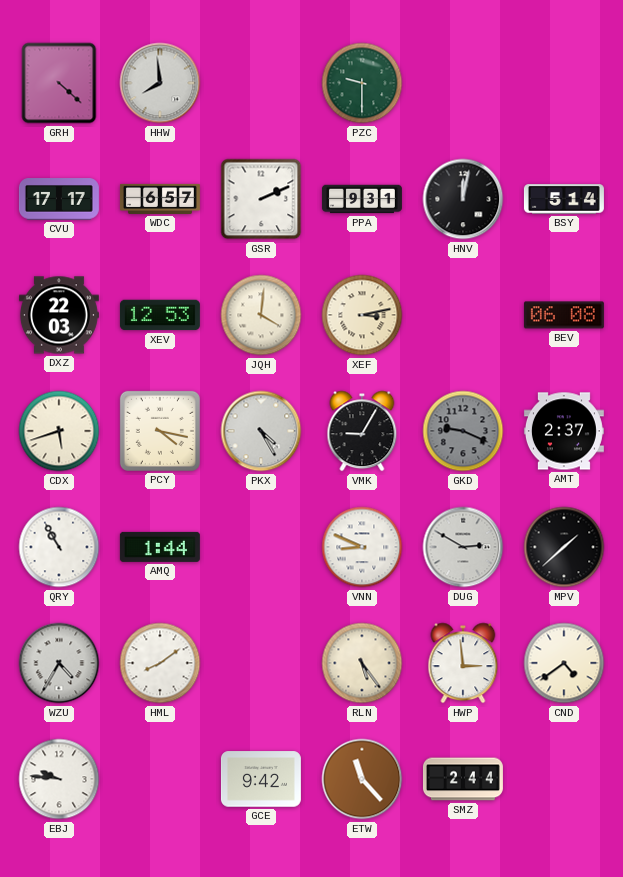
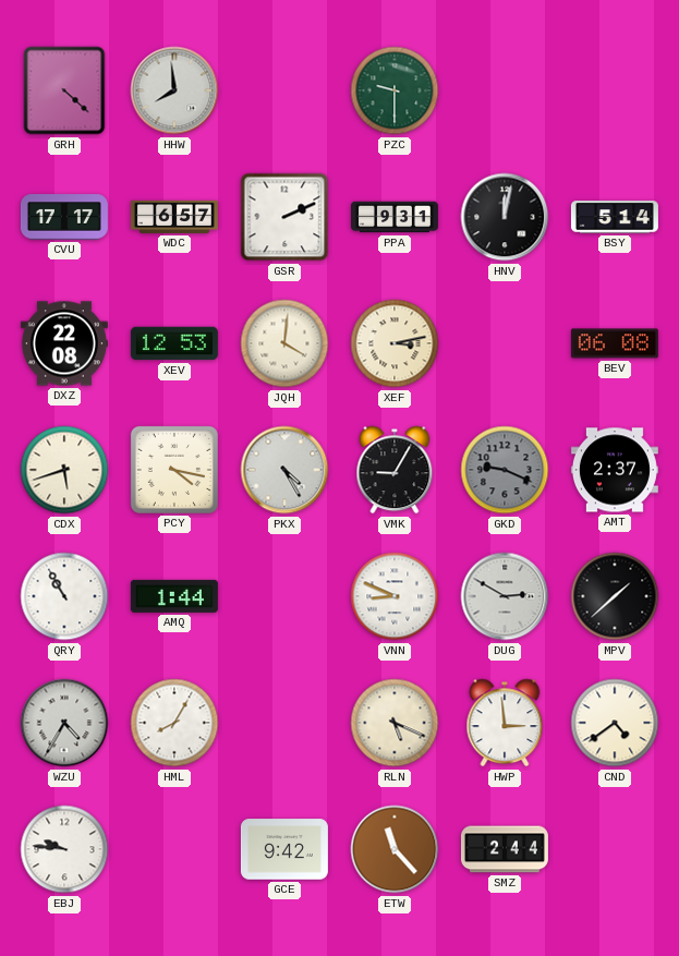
DXZ: 22:03 -> 22:08 (64, 343)
HML: 8:09 -> 8:05 (174, 723)
RLN: 5:24 -> 5:19 (395, 723)
